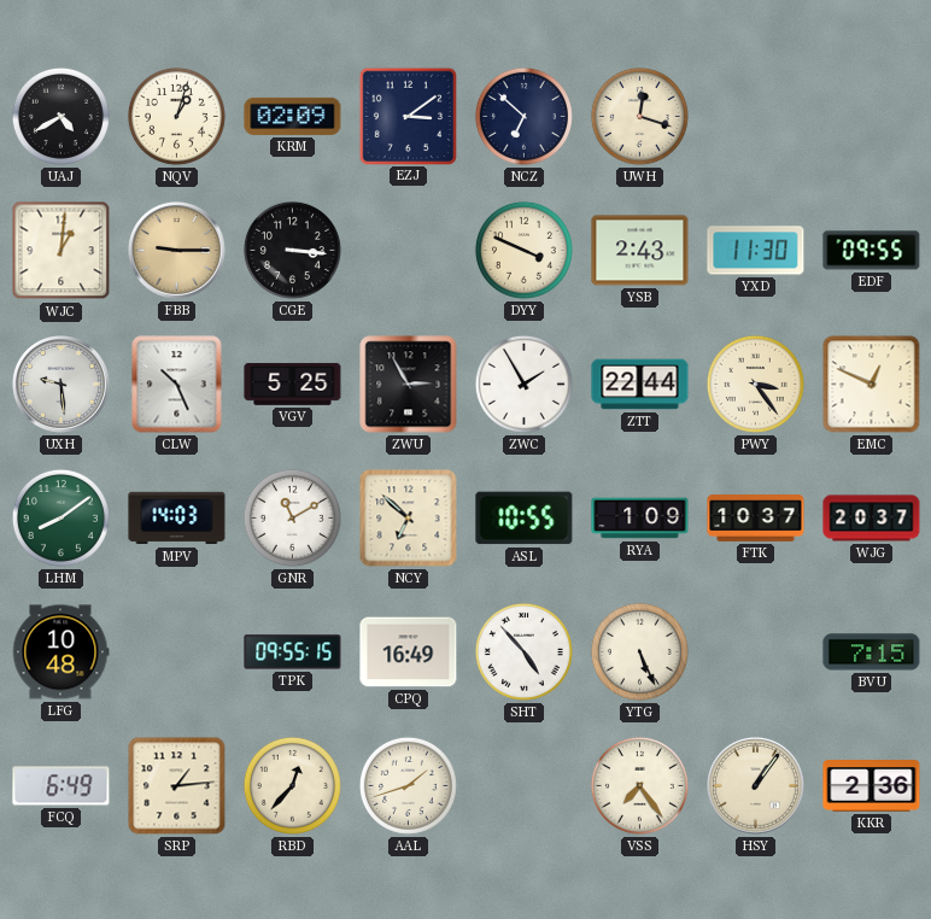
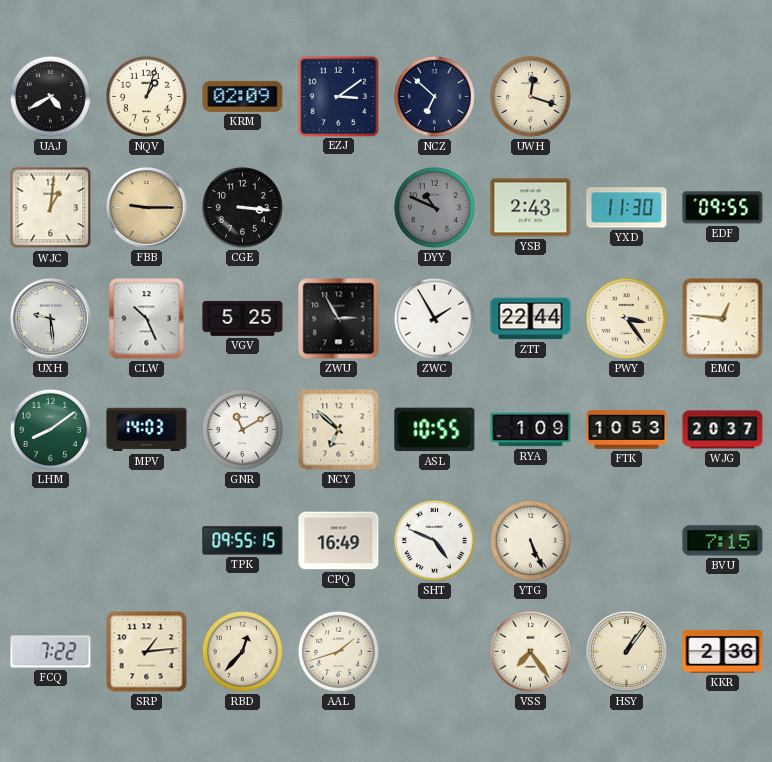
DYY: 3:49 -> 10:49 (434, 207)
DYY dial: cream -> grey (434, 207)
EMC: 12:49 -> 12:46 (723, 319)
FTK: 10:37 -> 10:53 (627, 430)
LFG: 10:48 -> none (60, 652)
SHT: 4:53 -> 4:49 (434, 540)
FCQ: 6:49 -> 7:22 (51, 652)
